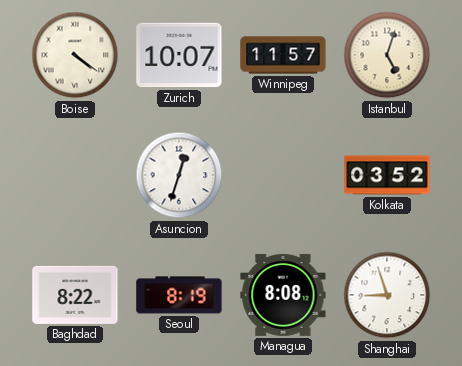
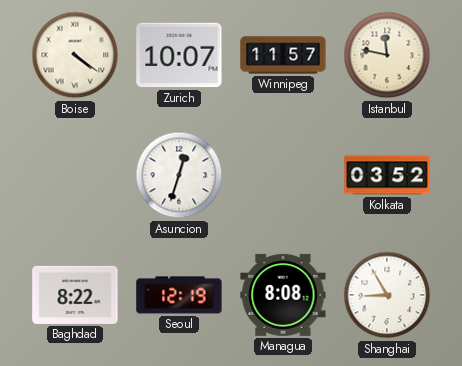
Istanbul: 5:03 -> 11:47 (387, 55)
Seoul: 8:19 -> 12:19 (179, 295)
Shanghai: 8:57 -> 8:55 (387, 295)
